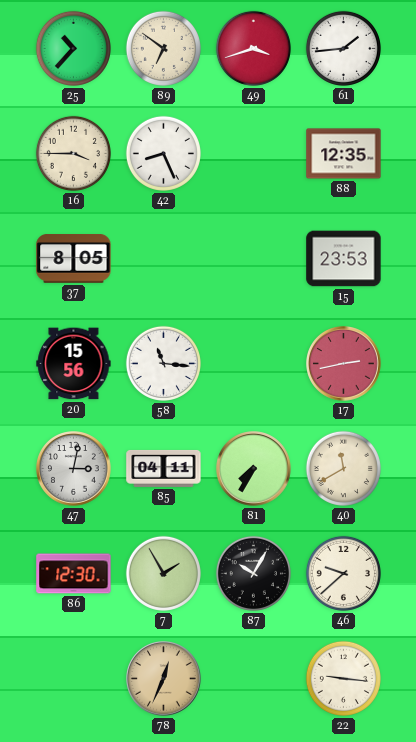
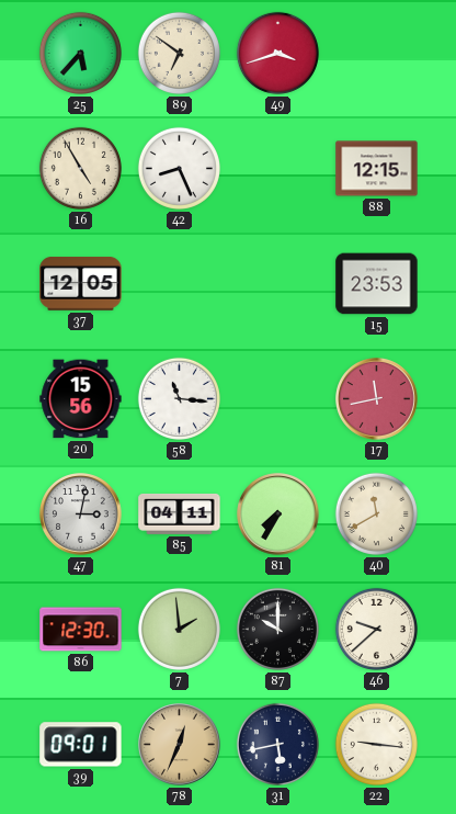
25: 10:37 -> 5:37 (80, 53)
61: 1:44 -> none (343, 48)
16: 3:45 -> 4:55 (80, 168)
88: 12:35 -> 12:15 (377, 169)
37: 8:05 -> 12:05 (81, 284)
17: 2:43 -> 11:43 (377, 399)
7: 1:55 -> 1:59 (179, 629)
87: 10:05 -> 10:00 (277, 629)
39: none -> 09:01 (81, 745)
31: none -> 5:43 (277, 744)
